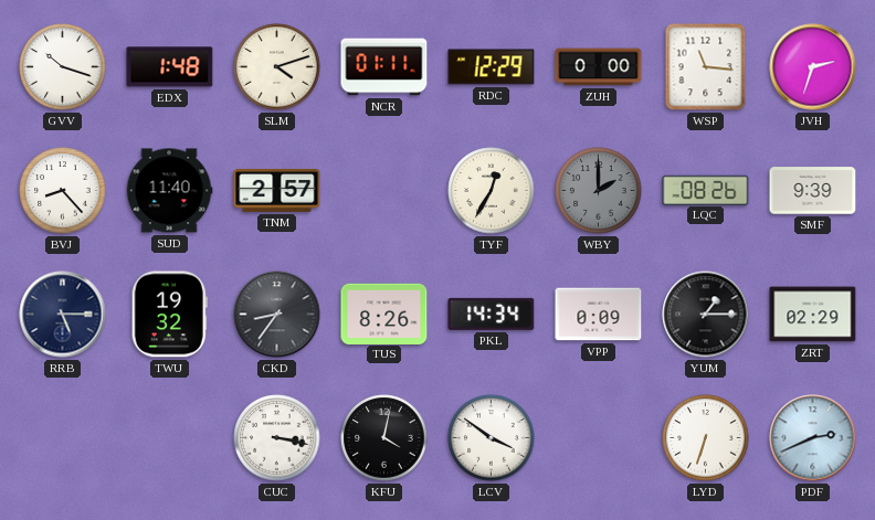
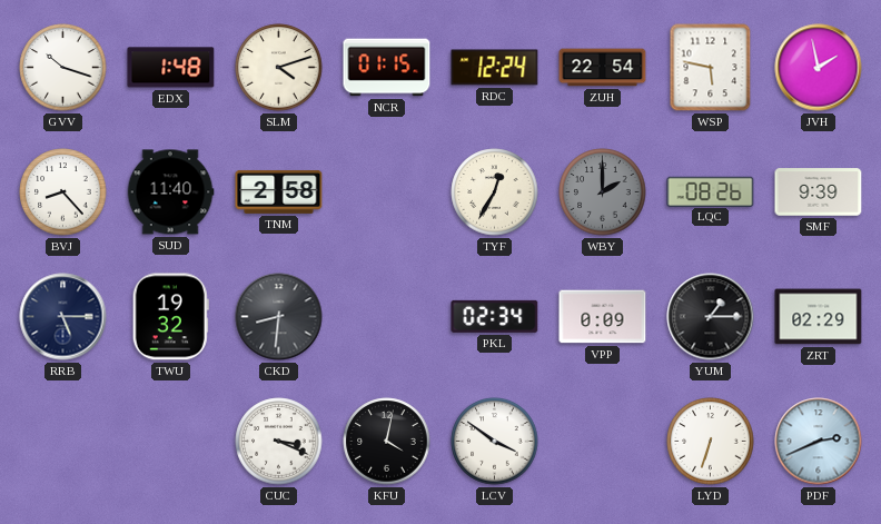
NCR: 01:11 -> 01:15 (387, 68)
RDC: 12:29 -> 12:24 (495, 68)
ZUH: 0:00 -> 22:54 (603, 68)
WSP: 11:16 -> 5:47 (711, 68)
JVH: 2:33 -> 1:58 (819, 68)
TNM: 2:57 -> 2:58 (279, 191)
CKD: 8:36 -> 8:31 (279, 317)
TUS: 8:26 -> none (384, 314)
PKL: 14:34 -> 02:34 (495, 316)
CUC: 3:17 -> 3:19 (279, 442)
